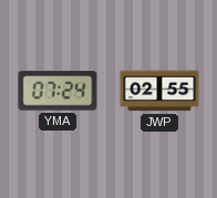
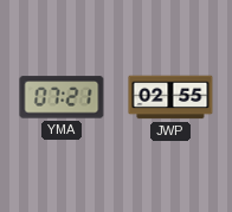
YMA: 07:24 -> 07:21 (62, 97)
